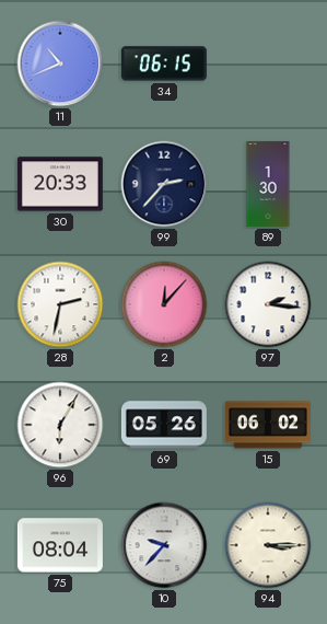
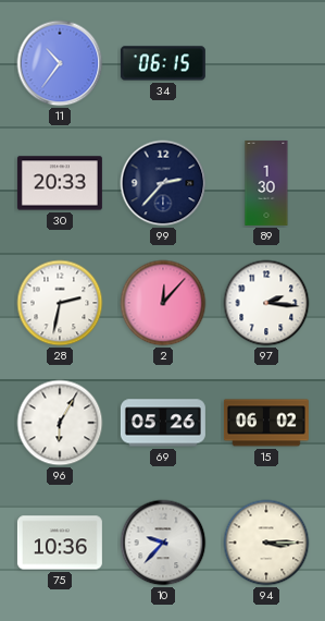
11: 10:41 -> 10:36 (60, 63)
75: 08:04 -> 10:36 (60, 543)
